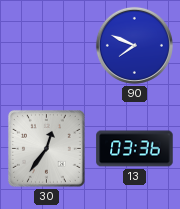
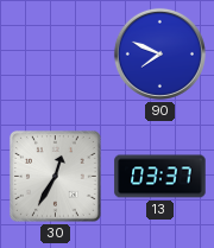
30: 12:36 -> 12:35 (55, 176)
13: 03:36 -> 03:37 (160, 177)
